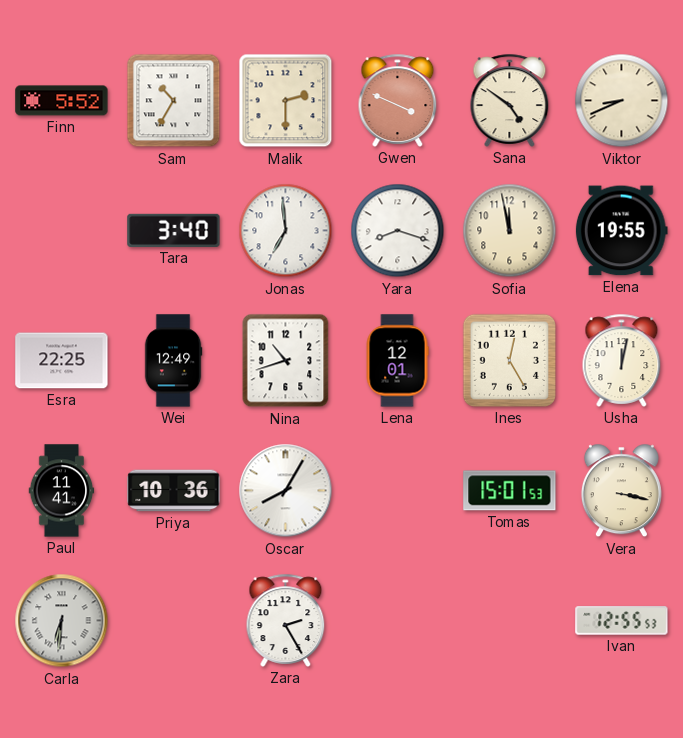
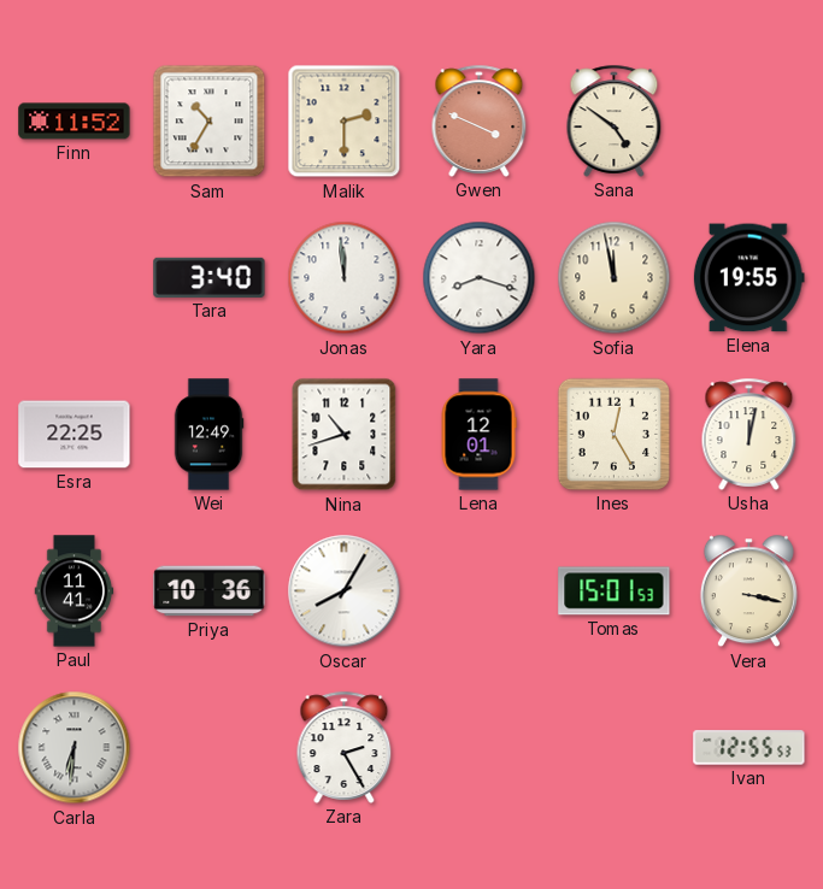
Finn: 5:52 -> 11:52 (75, 122)
Viktor: 8:41 -> none (622, 101)
Jonas: 6:59 -> 11:59 (345, 278)
